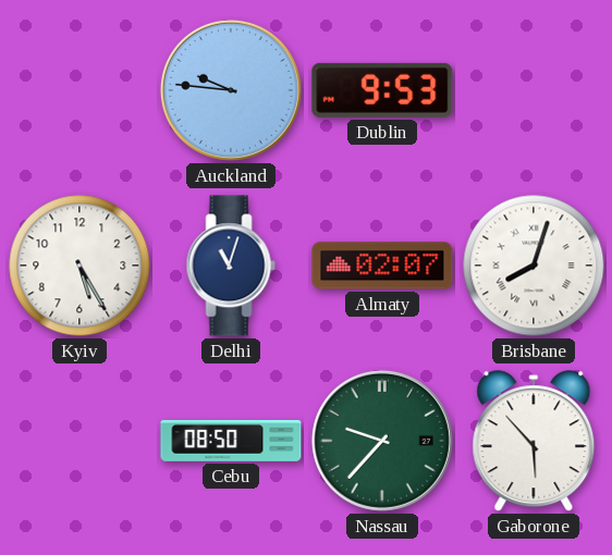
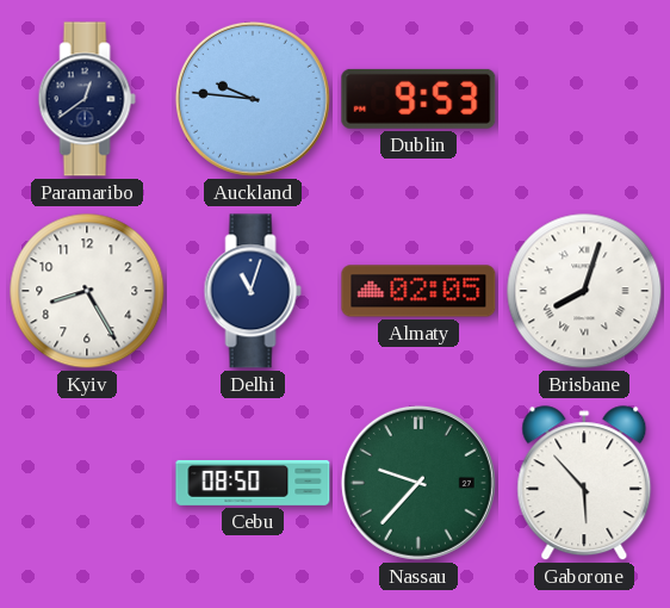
Paramaribo: none -> 12:39 (87, 99)
Kyiv: 5:25 -> 8:25 (87, 291)
Almaty: 02:07 -> 02:05 (418, 291)
